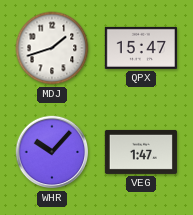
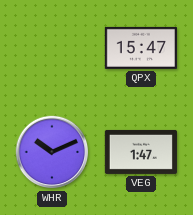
MDJ: 1:42 -> none (52, 48)
WHR: 10:07 -> 10:11 (52, 152)
